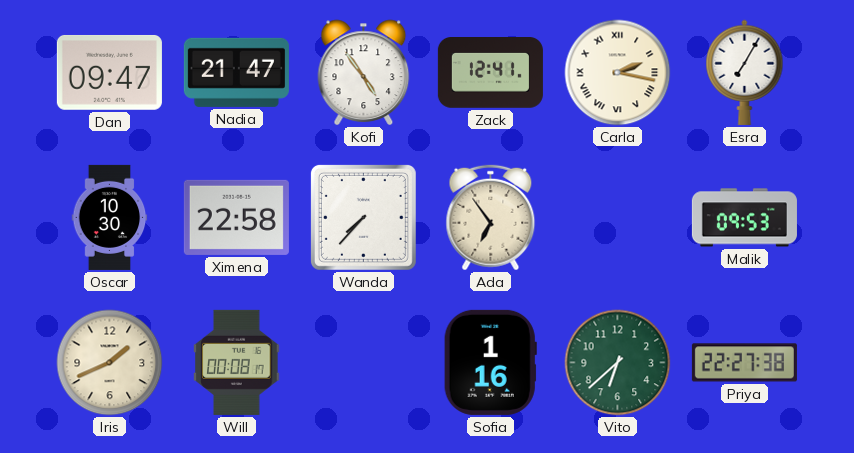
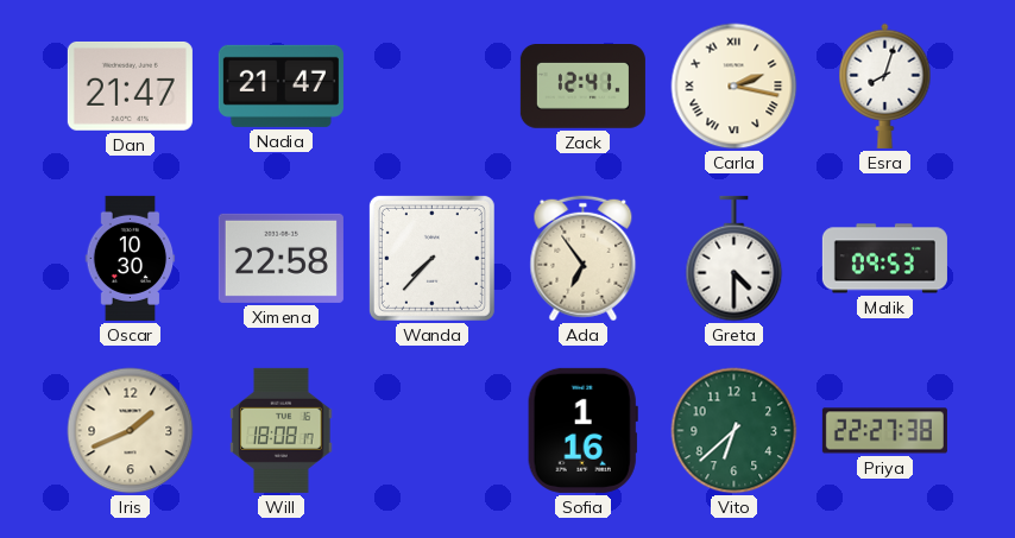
Dan: 09:47 -> 21:47 (130, 86)
Kofi: 4:54 -> none (364, 73)
Esra: 7:05 -> 8:03 (885, 86)
Greta: none -> 4:30 (735, 259)
Will: 00:08 -> 18:08 (282, 430)
